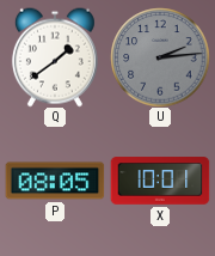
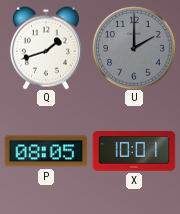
Q: 1:39 -> 1:42 (46, 48)
U: 2:14 -> 2:00 (134, 48)
